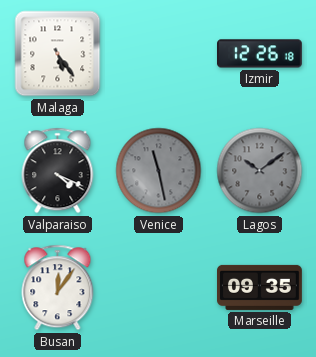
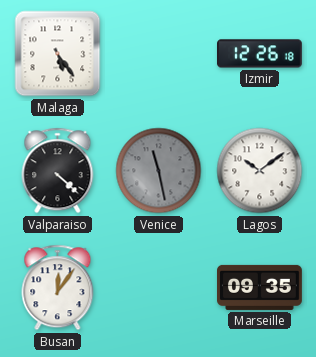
Valparaiso: 4:19 -> 4:22 (58, 171)
Lagos dial: grey -> white (260, 171)
